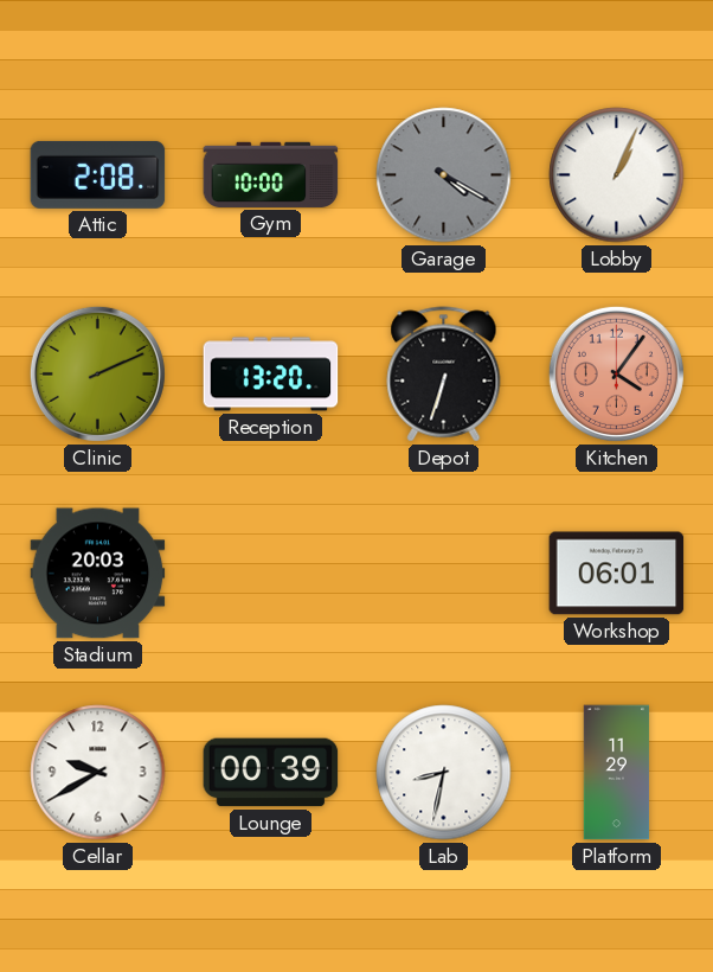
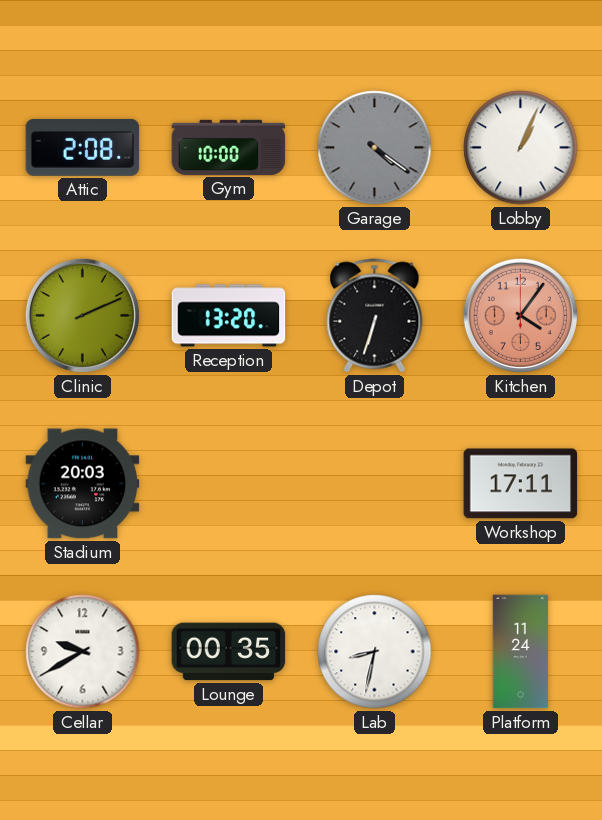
Garage: 4:20 -> 4:21 (375, 148)
Workshop: 06:01 -> 17:11 (521, 484)
Lounge: 00:39 -> 00:35 (229, 652)
Platform: 11:29 -> 11:24 (521, 652)
